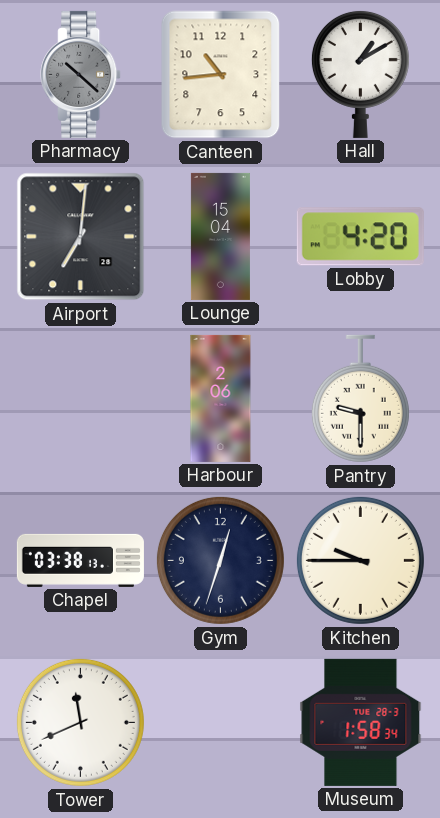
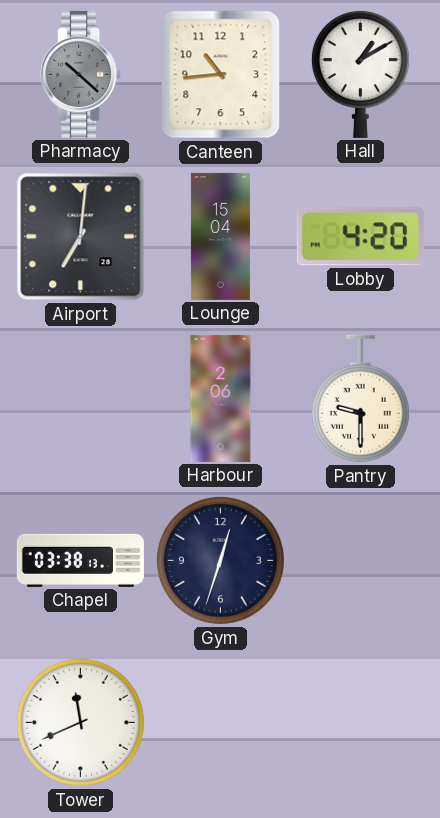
Kitchen: 9:45 -> none (360, 560)
Museum: 1:58 -> none (361, 722)
